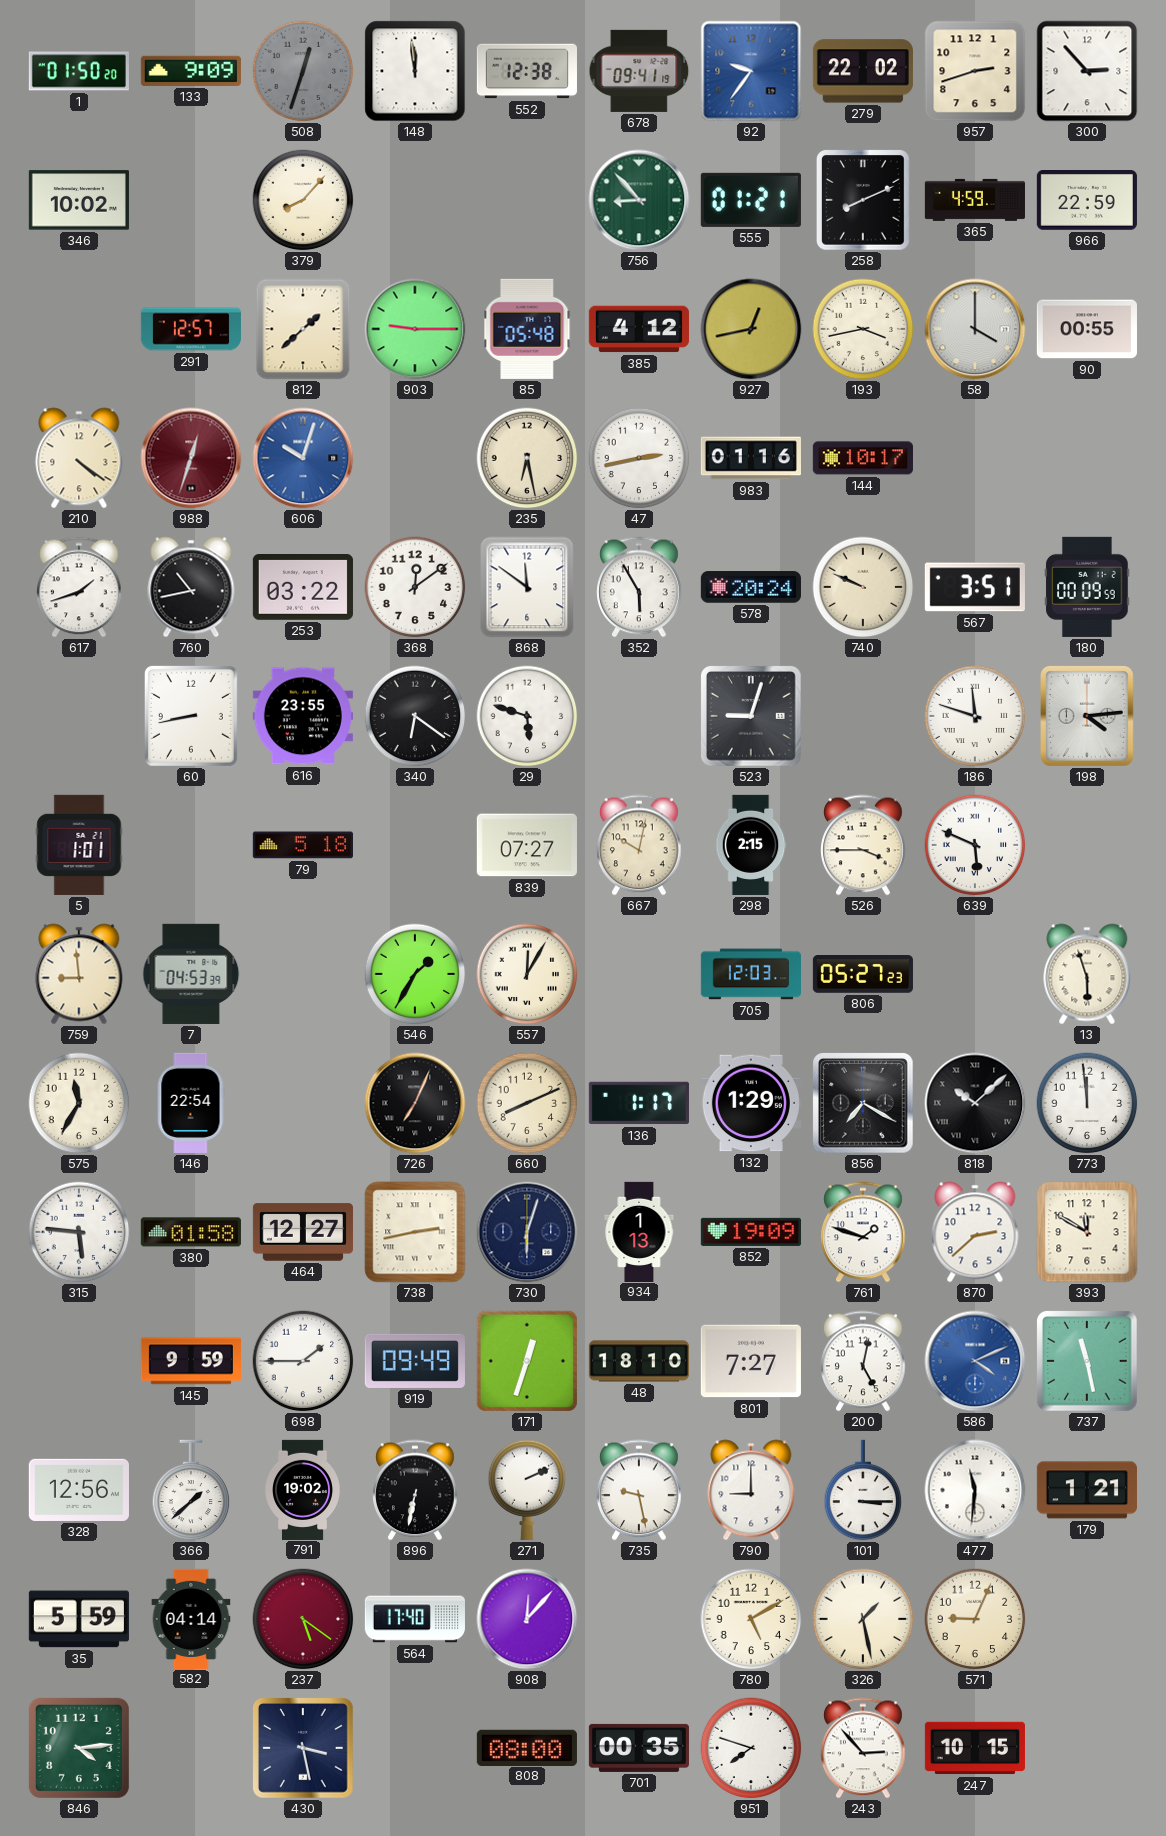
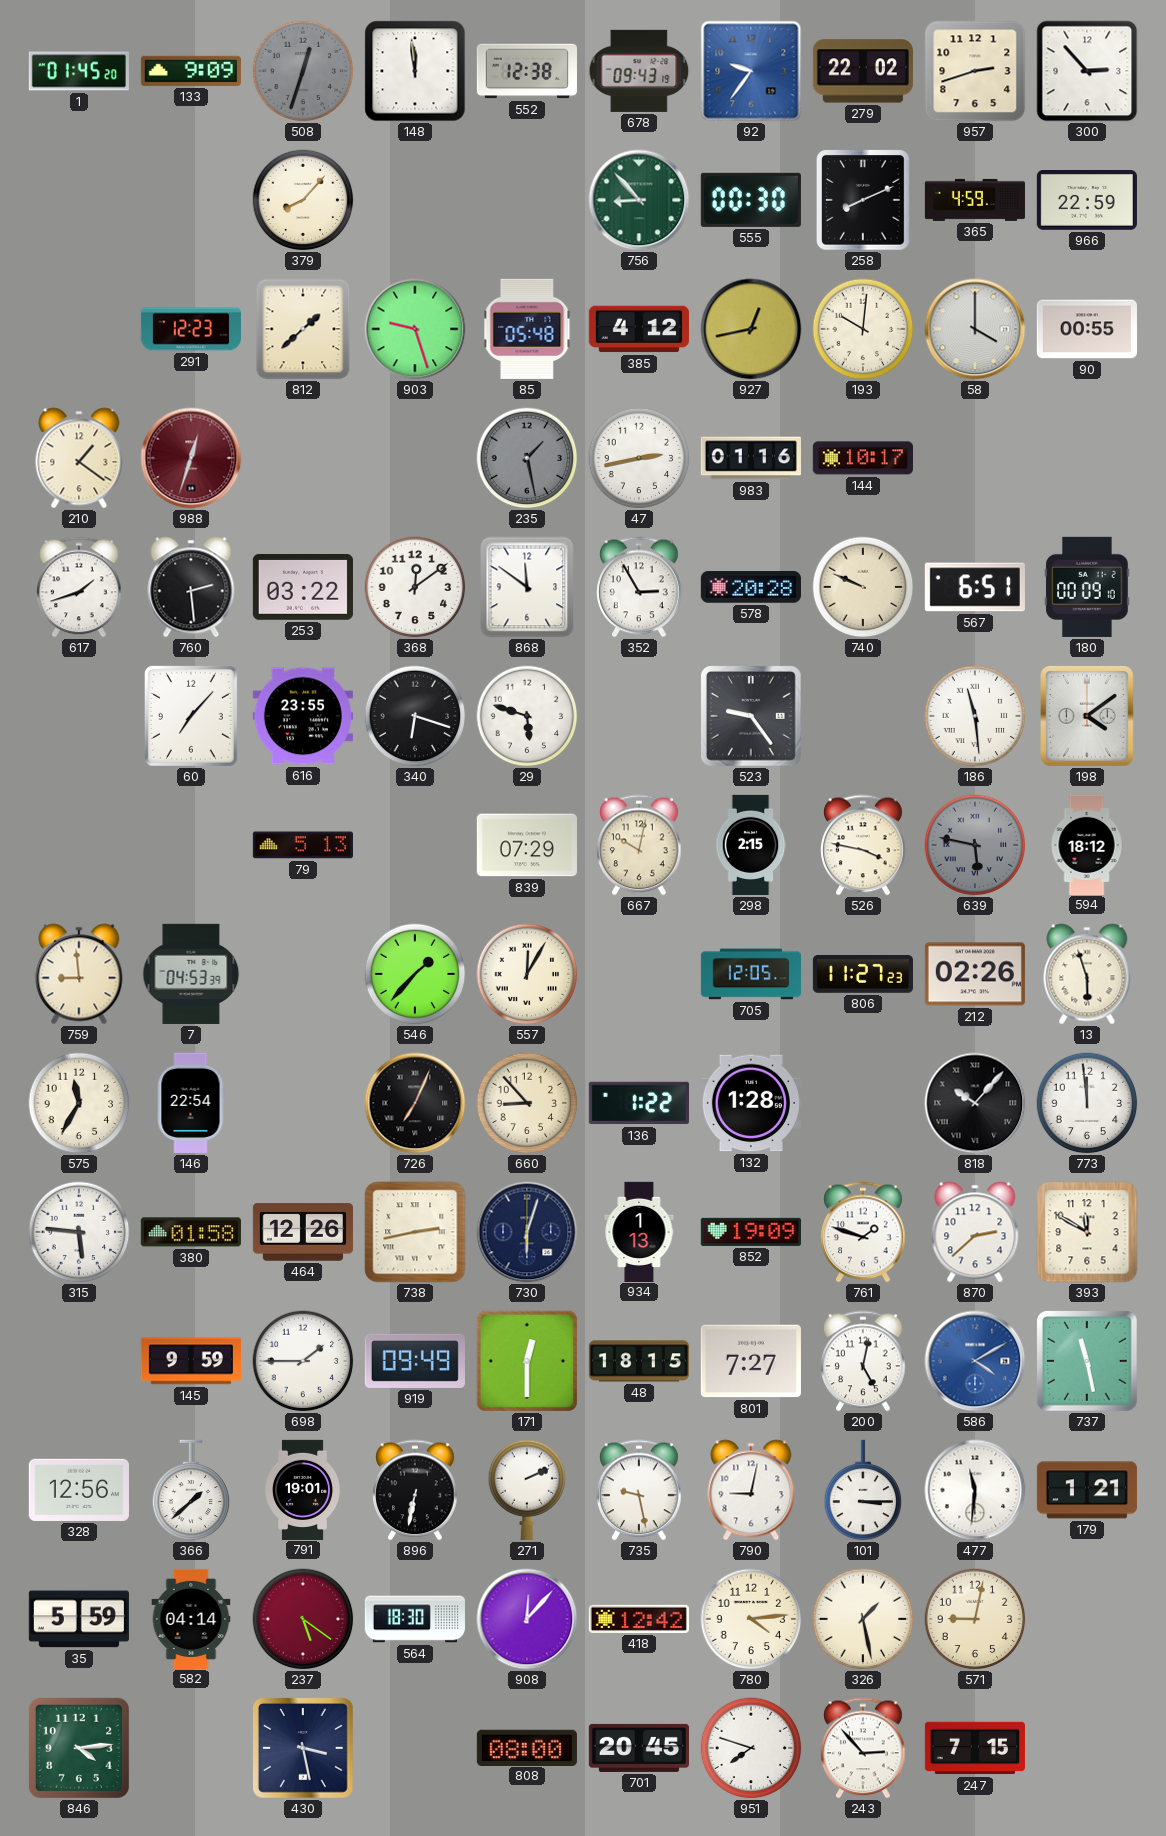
1: 01:50 -> 01:45 (79, 71)
678: 09:41 -> 09:43 (639, 71)
346: 10:02 -> none (79, 200)
555: 01:21 -> 00:30 (751, 200)
291: 12:57 -> 12:23 (190, 329)
903: 9:15 -> 9:27 (415, 329)
193: 3:43 -> 10:01 (863, 329)
210: 4:21 -> 1:21 (79, 458)
606: 10:03 -> none (303, 458)
235: 6:28 -> 1:28 (527, 458)
235 dial: cream -> grey (527, 458)
760: 10:43 -> 2:29 (191, 587)
352: 5:55 -> 2:55 (639, 587)
578: 20:24 -> 20:28 (751, 587)
567: 3:51 -> 6:51 (975, 587)
180: 00:09:59 -> 00:09:10 (1087, 587)
60: 8:43 -> 7:07 (191, 716)
340: 6:21 -> 6:18 (415, 716)
523: 9:03 -> 9:24 (752, 717)
186: 11:48 -> 11:29 (975, 716)
198: 4:14 -> 4:09 (1088, 717)
5: 1:01 -> none (79, 845)
79: 5:18 -> 5:13 (303, 845)
839: 07:27 -> 07:29 (527, 845)
526: 3:45 -> 3:47 (863, 845)
639: 5:49 -> 5:47 (975, 845)
639 dial: white -> grey (975, 845)
594: none -> 18:12 (1087, 844)
546: 1:35 -> 1:37 (415, 974)
705: 12:03 -> 12:05 (751, 974)
806: 05:27 -> 11:27 (863, 975)
212: none -> 02:26 (975, 974)
660: 8:11 -> 8:53 (527, 1103)
136: 1:17 -> 1:22 (639, 1103)
132: 1:29 -> 1:28 (751, 1103)
856: 7:20 -> none (864, 1104)
818: 10:08 -> 10:07 (975, 1103)
464: 12:27 -> 12:26 (303, 1232)
171: 12:33 -> 12:30 (527, 1361)
48: 18:10 -> 18:15 (639, 1361)
586: 4:11 -> 4:10 (975, 1361)
791: 19:02 -> 19:01 (303, 1489)
790: 9:00 -> 9:02 (751, 1490)
564: 17:40 -> 18:30 (415, 1619)
418: none -> 12:42 (639, 1619)
780: 5:10 -> 4:14 (751, 1619)
571: 9:04 -> 9:02 (975, 1619)
701: 00:35 -> 20:45 (639, 1748)
247: 10:15 -> 7:15 (975, 1748)
